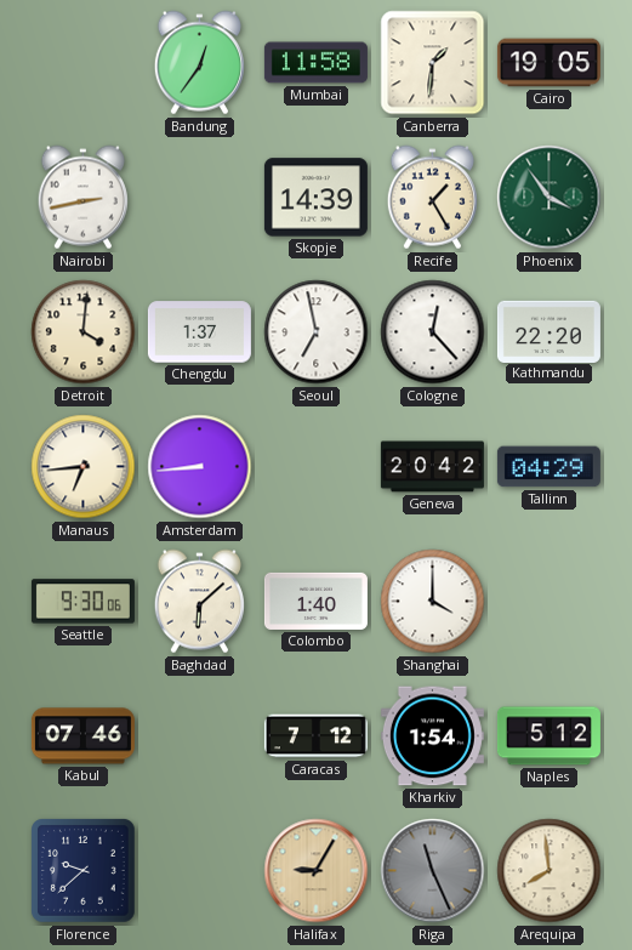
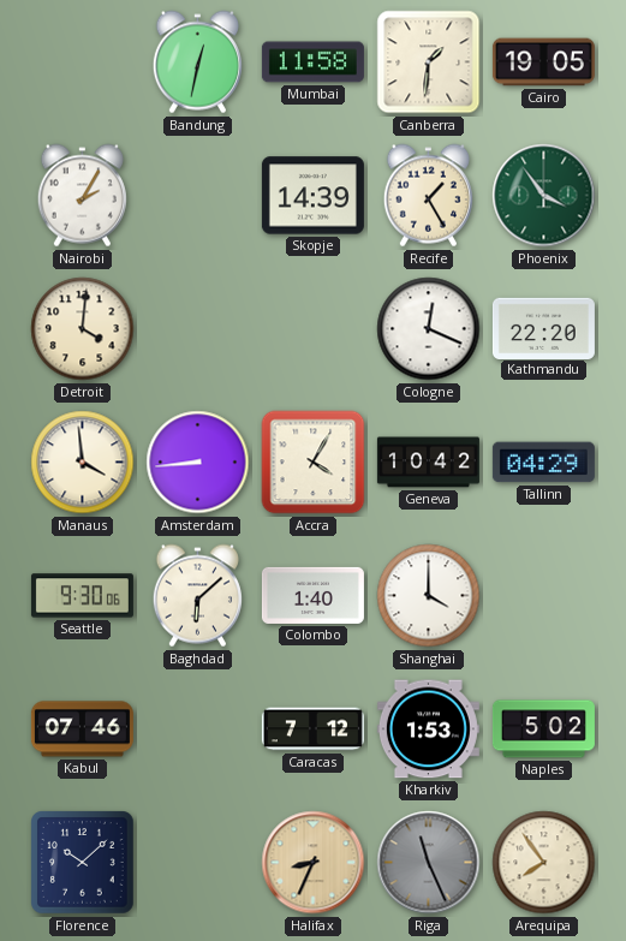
Bandung: 12:36 -> 12:32 (197, 62)
Nairobi: 2:43 -> 2:05 (82, 196)
Chengdu: 1:37 -> none (199, 332)
Seoul: 6:58 -> none (317, 332)
Cologne: 12:23 -> 12:19 (429, 329)
Manaus: 6:44 -> 3:59 (83, 463)
Accra: none -> 4:05 (314, 463)
Geneva: 20:42 -> 10:42 (428, 463)
Kharkiv: 1:54 -> 1:53 (428, 729)
Naples: 5:12 -> 5:02 (543, 729)
Florence: 9:38 -> 10:08 (83, 863)
Halifax: 9:05 -> 8:34 (314, 863)
Arequipa: 7:59 -> 7:54 (544, 863)
